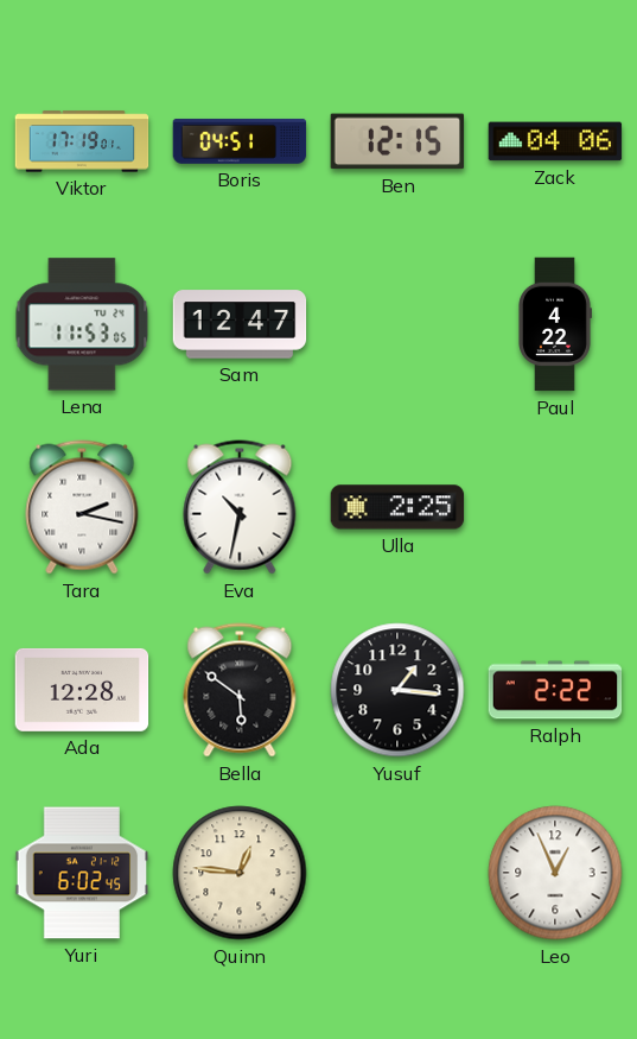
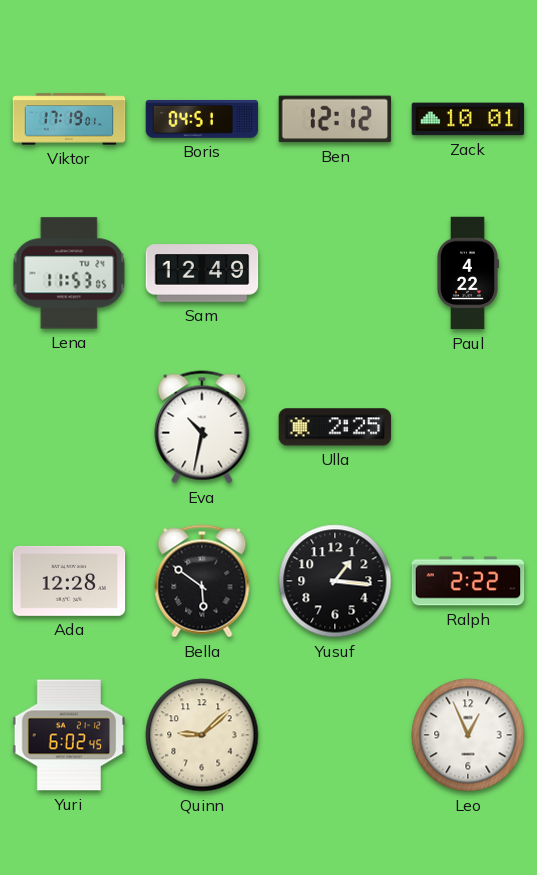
Ben: 12:15 -> 12:12 (335, 119)
Zack: 04:06 -> 10:01 (468, 119)
Sam: 12:47 -> 12:49 (202, 273)
Tara: 2:17 -> none (82, 507)
Quinn: 12:46 -> 9:08 (202, 735)
